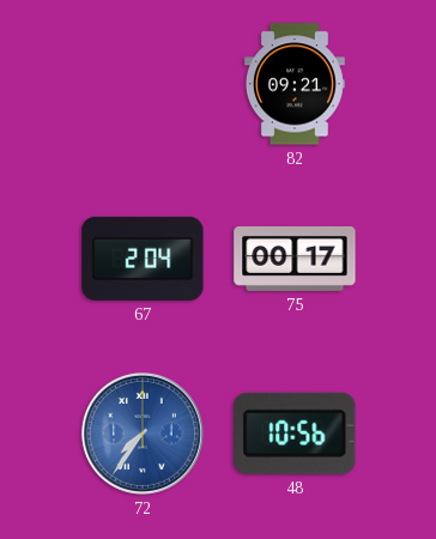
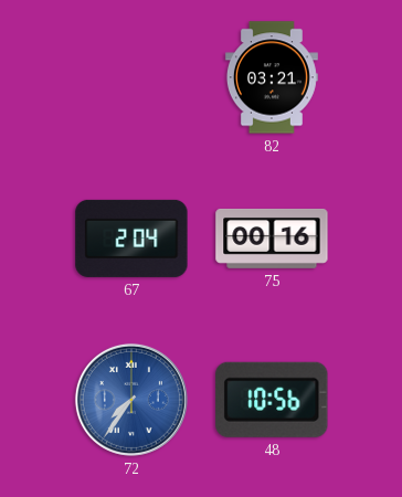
82: 09:21 -> 03:21 (272, 77)
75: 00:17 -> 00:16 (272, 239)
